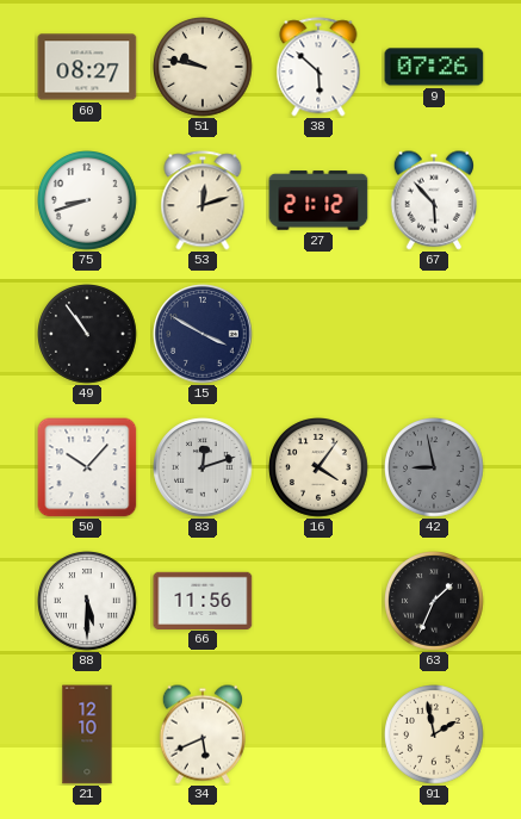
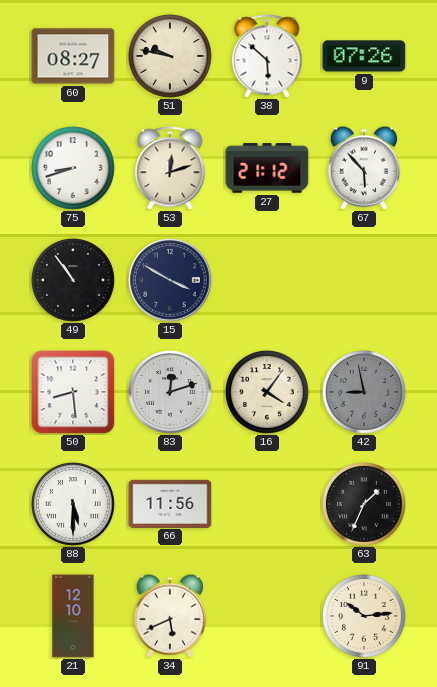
50: 10:07 -> 8:29 (73, 392)
91: 1:58 -> 10:14 (365, 617)
